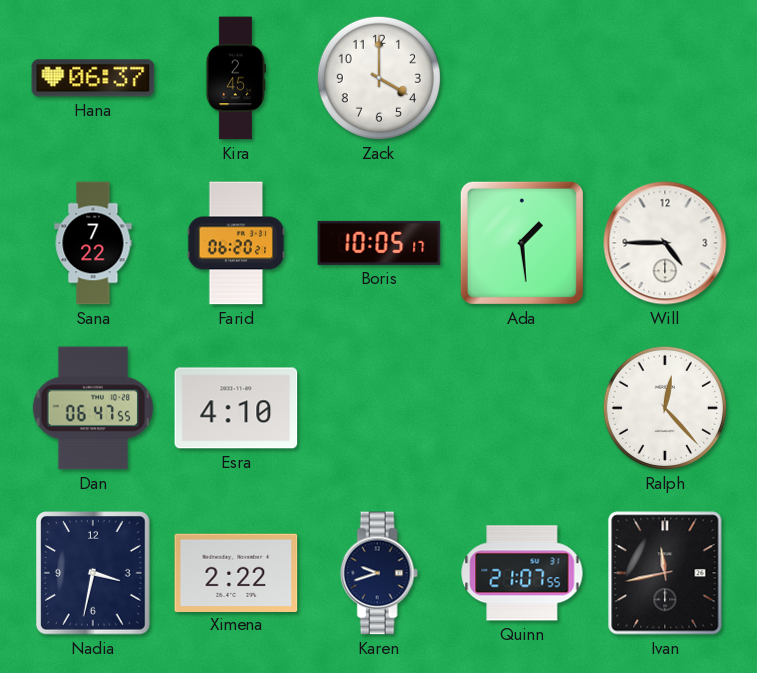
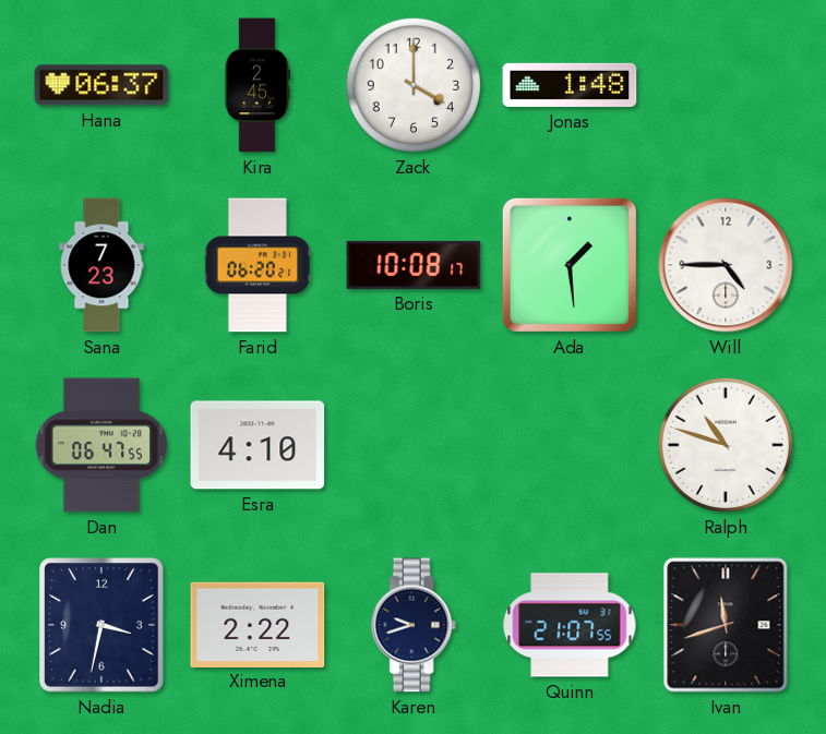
Jonas: none -> 1:48 (570, 85)
Sana: 7:22 -> 7:23 (101, 265)
Boris: 10:05 -> 10:08 (414, 265)
Ralph: 12:23 -> 10:48 (726, 445)
Ivan: 11:43 -> 11:42 (726, 625)
